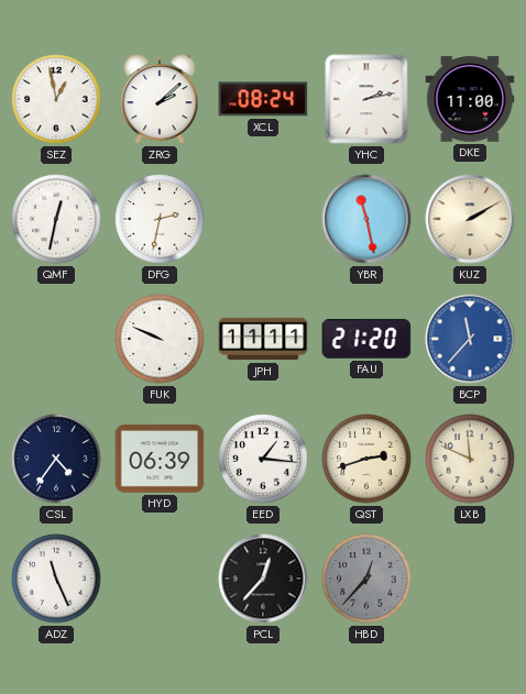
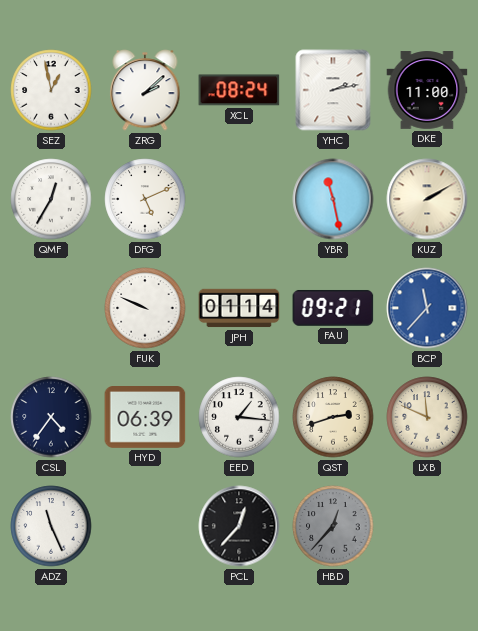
QMF: 12:32 -> 12:35 (51, 199)
DFG: 2:32 -> 5:11 (145, 199)
JPH: 11:11 -> 01:14 (239, 308)
FAU: 21:20 -> 09:21 (333, 308)
